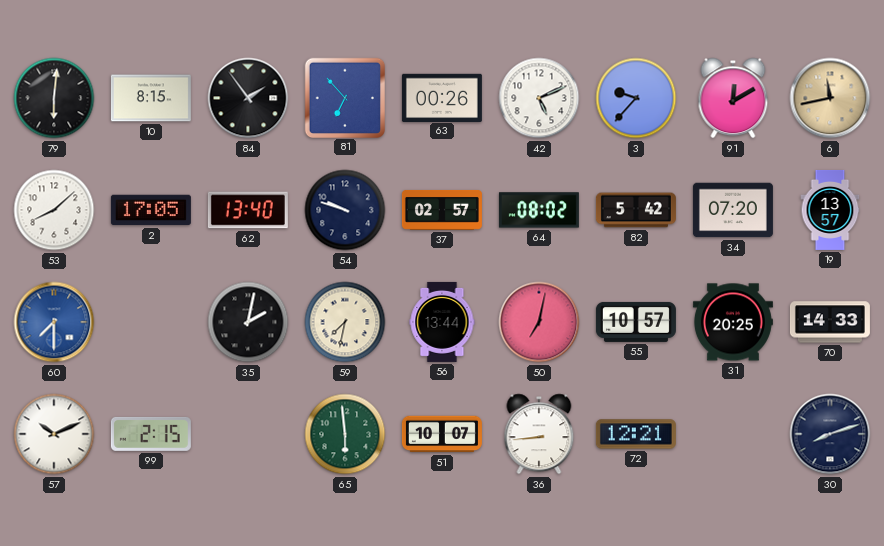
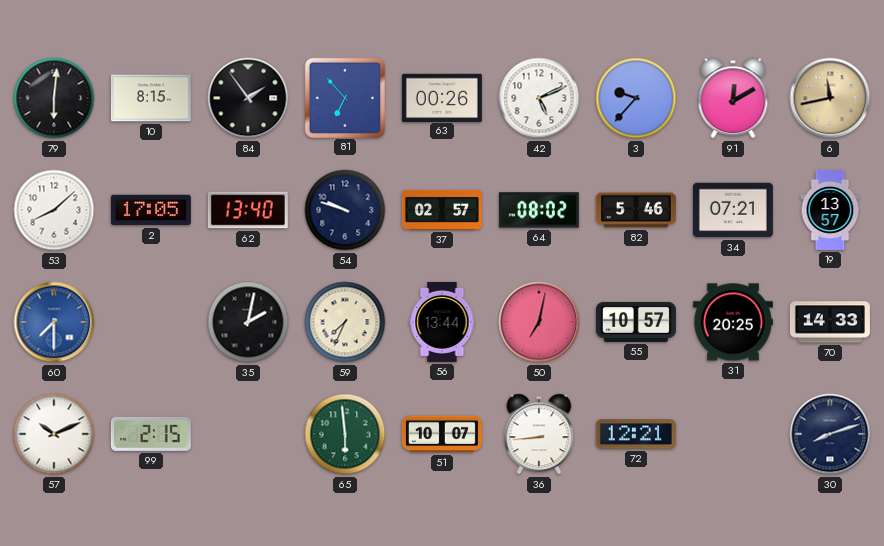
82: 5:42 -> 5:46 (636, 210)
34: 07:20 -> 07:21 (733, 210)
59: 7:32 -> 7:34 (345, 322)
